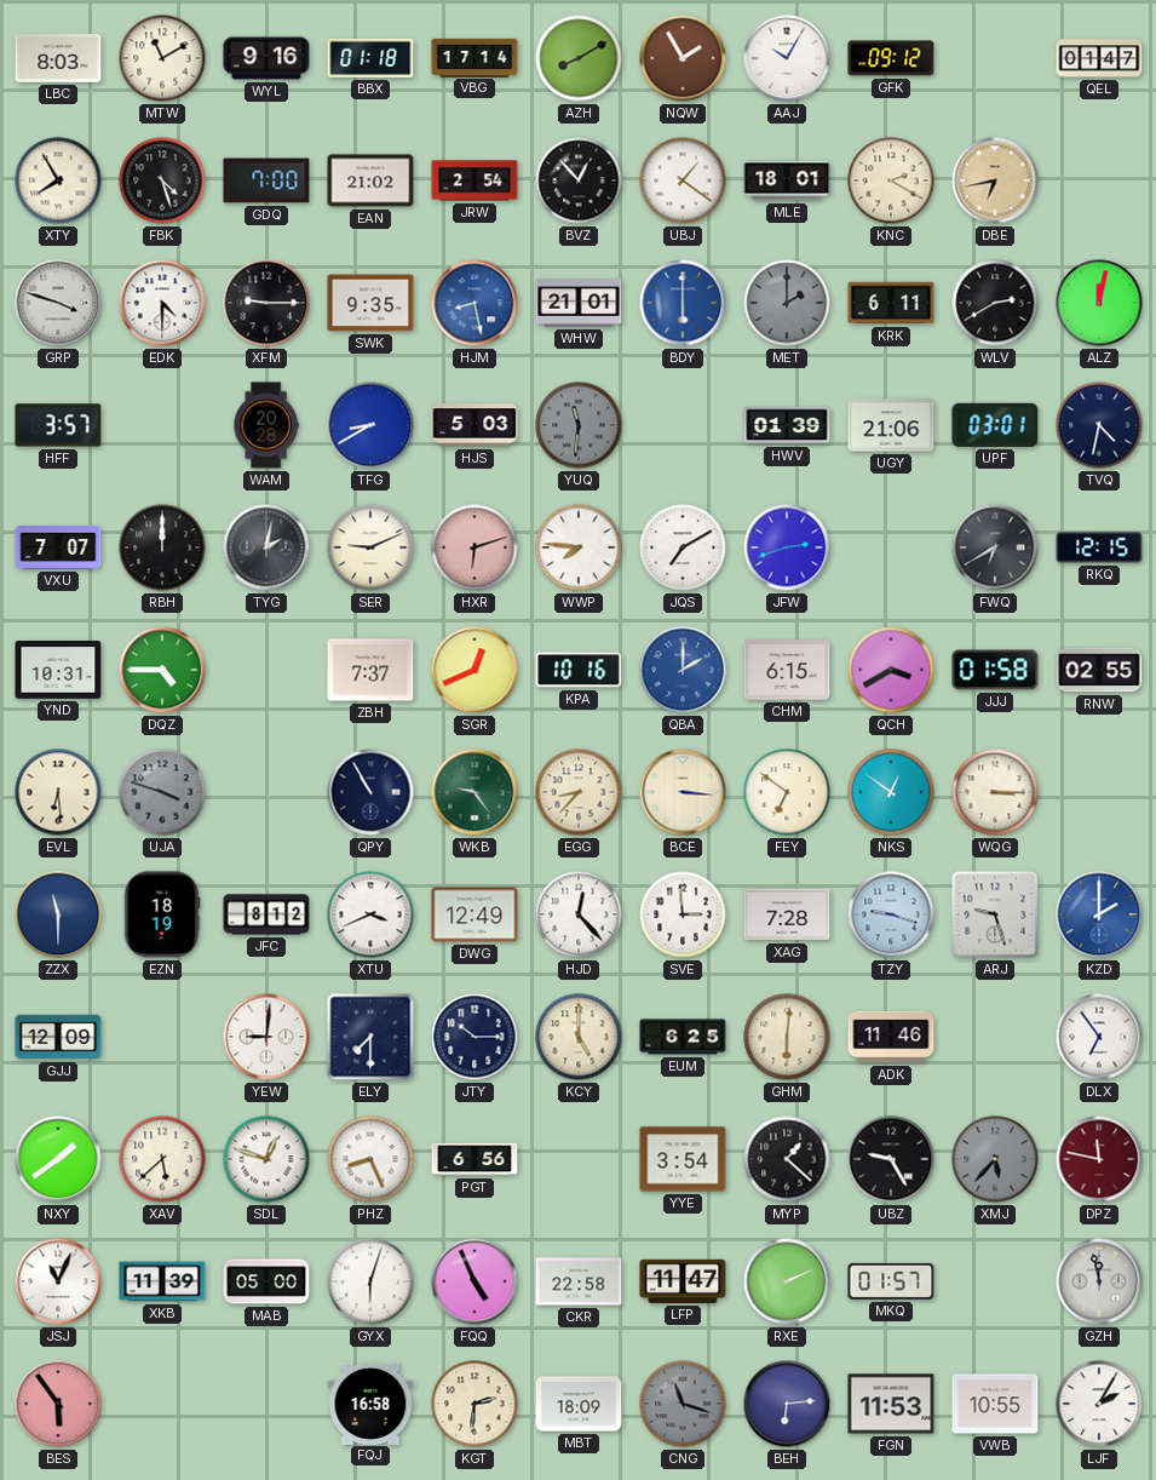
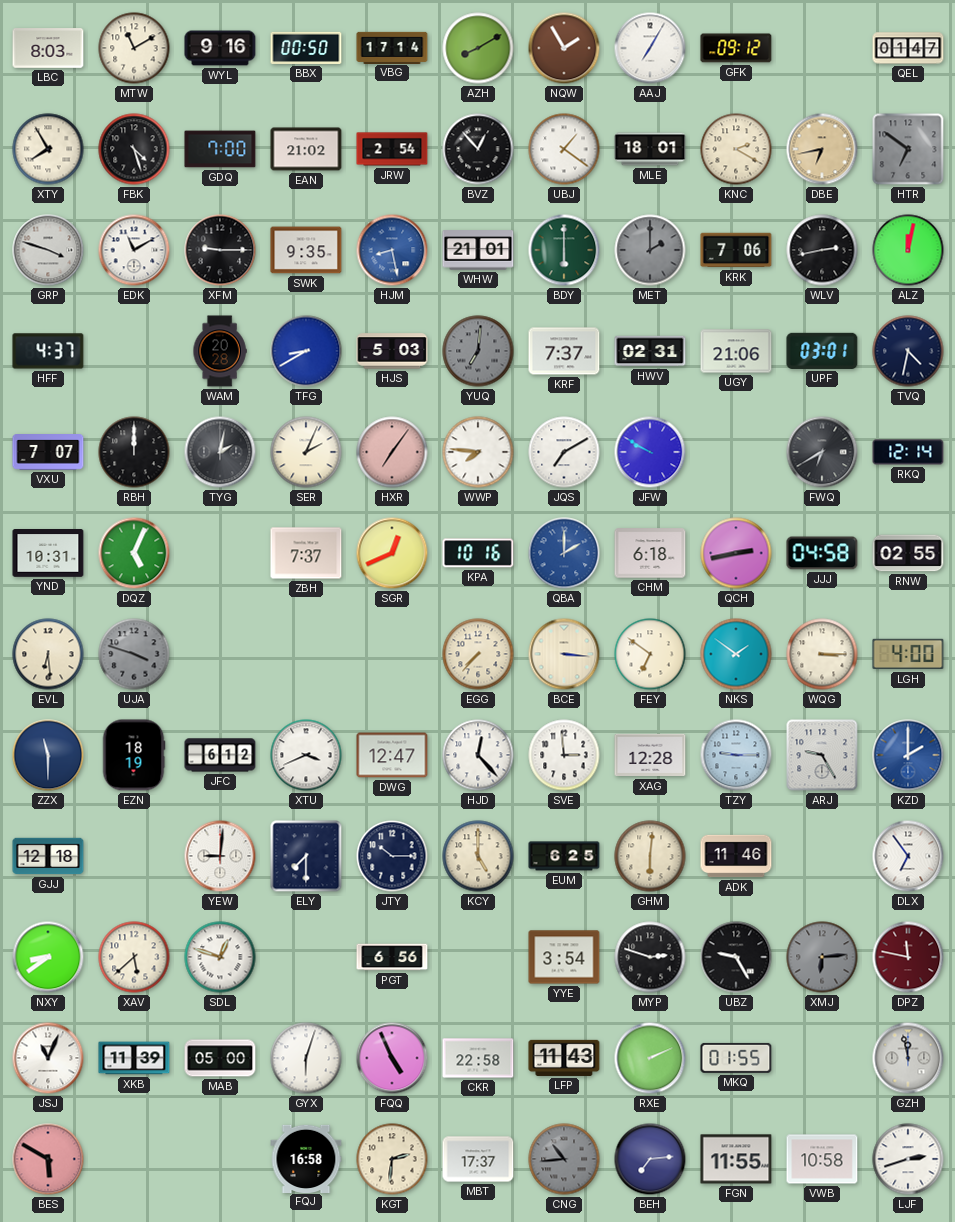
BBX: 01:18 -> 00:50 (306, 48)
AAJ: 10:05 -> 7:05 (650, 48)
HTR: none -> 6:51 (908, 149)
EDK: 4:30 -> 11:10 (134, 250)
BDY dial: blue -> green (564, 250)
KRK: 6:11 -> 7:06 (736, 250)
WLV: 2:40 -> 2:43 (822, 250)
HFF: 3:57 -> 4:37 (48, 351)
YUQ: 11:31 -> 7:01 (478, 351)
KRF: none -> 7:37 (564, 351)
HWV: 01:39 -> 02:31 (650, 351)
SER: 9:11 -> 2:04 (306, 452)
HXR: 6:12 -> 7:06 (392, 452)
JFW: 2:42 -> 9:50 (650, 452)
RKQ: 12:15 -> 12:14 (908, 452)
DQZ: 4:45 -> 5:04 (134, 553)
CHM: 6:15 -> 6:18 (650, 553)
QCH: 3:40 -> 2:43 (736, 553)
JJJ: 01:58 -> 04:58 (822, 553)
QPY: 10:55 -> none (370, 792)
WKB: 9:24 -> none (475, 792)
EGG: 8:37 -> 7:37 (478, 654)
NKS: 12:51 -> 1:51 (736, 654)
LGH: none -> 4:00 (908, 654)
JFC: 8:12 -> 6:12 (220, 755)
DWG: 12:49 -> 12:47 (392, 755)
XAG: 7:28 -> 12:28 (650, 755)
TZY: 9:18 -> 9:15 (736, 755)
ARJ: 9:27 -> 9:25 (822, 755)
GJJ: 12:09 -> 12:18 (48, 856)
NXY: 1:39 -> 8:39 (48, 957)
PHZ: 8:26 -> none (370, 1159)
MYP: 1:22 -> 2:48 (650, 957)
XMJ: 5:37 -> 6:14 (822, 957)
LFP: 11:47 -> 11:43 (564, 1058)
MKQ: 01:57 -> 01:55 (736, 1058)
BES: 5:54 -> 5:50 (48, 1159)
MBT: 18:09 -> 17:37 (478, 1159)
CNG: 11:18 -> 10:44 (564, 1159)
BEH: 6:14 -> 7:14 (650, 1159)
FGN: 11:53 -> 11:55 (736, 1159)
VWB: 10:55 -> 10:58 (822, 1159)
LJF: 2:05 -> 2:42 (908, 1159)
